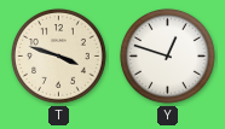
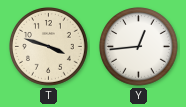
Y: 12:48 -> 12:44 (139, 47)
